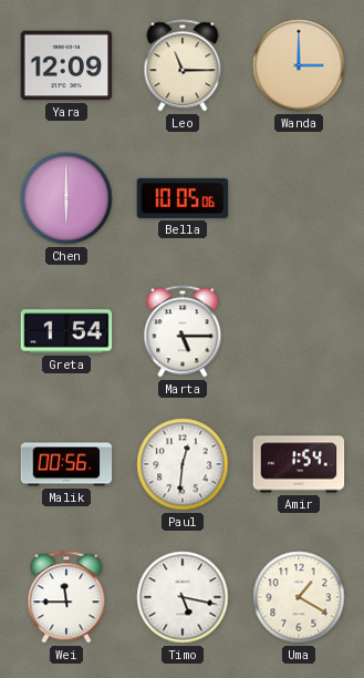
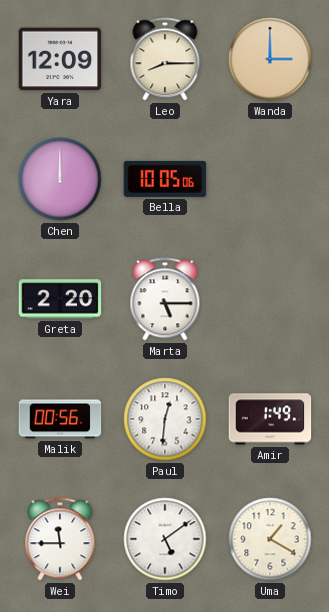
Leo: 11:15 -> 8:15 (165, 59)
Chen: 6:00 -> 12:00 (60, 179)
Greta: 1:54 -> 2:20 (60, 299)
Amir: 1:54 -> 1:49 (270, 419)
Timo: 5:17 -> 5:09 (165, 539)
